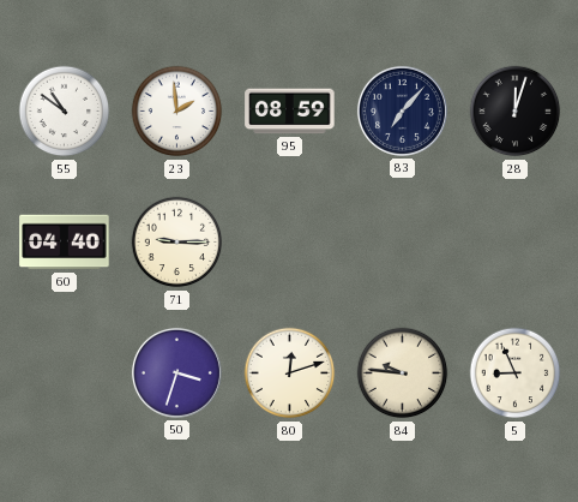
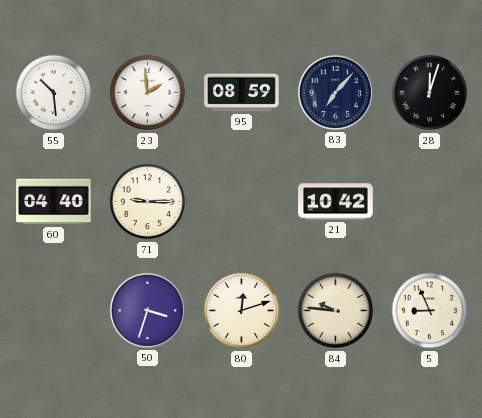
55: 10:51 -> 10:29 (54, 93)
21: none -> 10:42 (336, 202)
